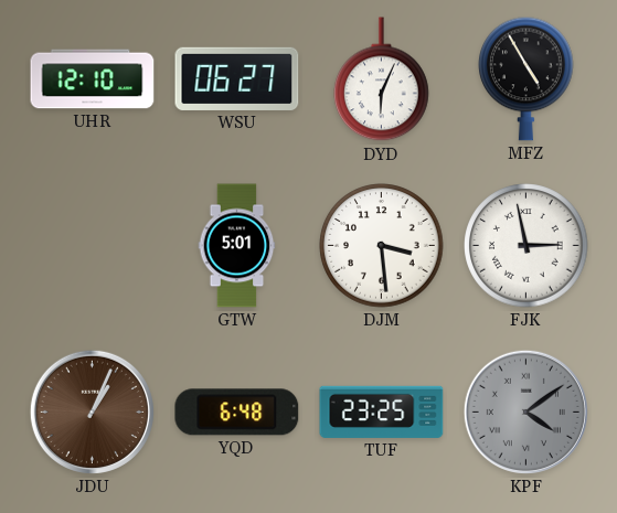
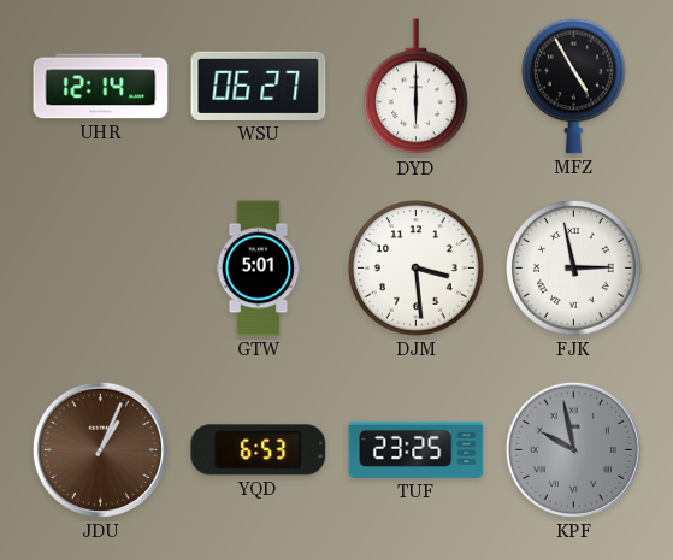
UHR: 12:10 -> 12:14 (101, 87)
DYD: 6:04 -> 6:00 (417, 87)
YQD: 6:48 -> 6:53 (259, 450)
KPF: 4:09 -> 9:58 (573, 449)
